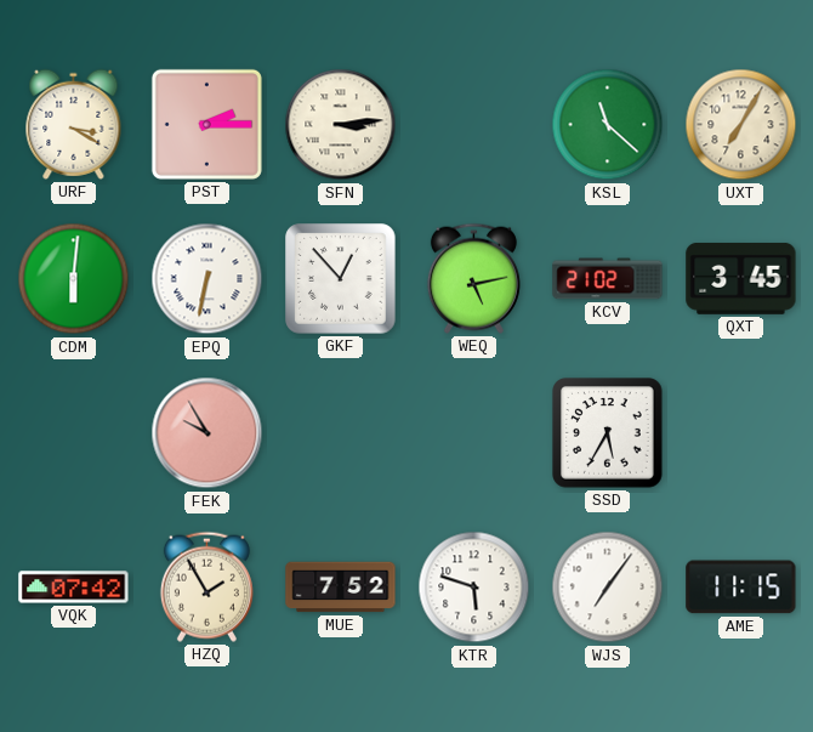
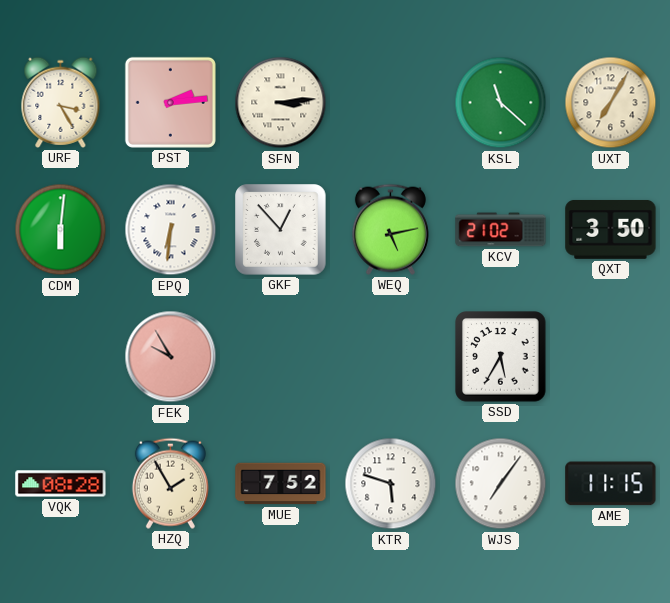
URF: 3:20 -> 3:25 (61, 102)
PST: 2:15 -> 2:14 (170, 102)
EPQ: 6:32 -> 6:31 (171, 230)
QXT: 3:45 -> 3:50 (611, 230)
VQK: 07:42 -> 08:28 (61, 484)
